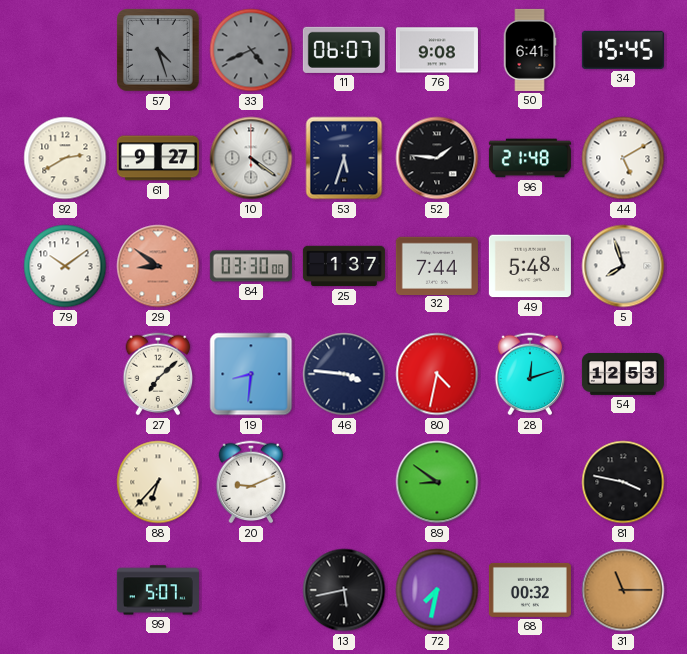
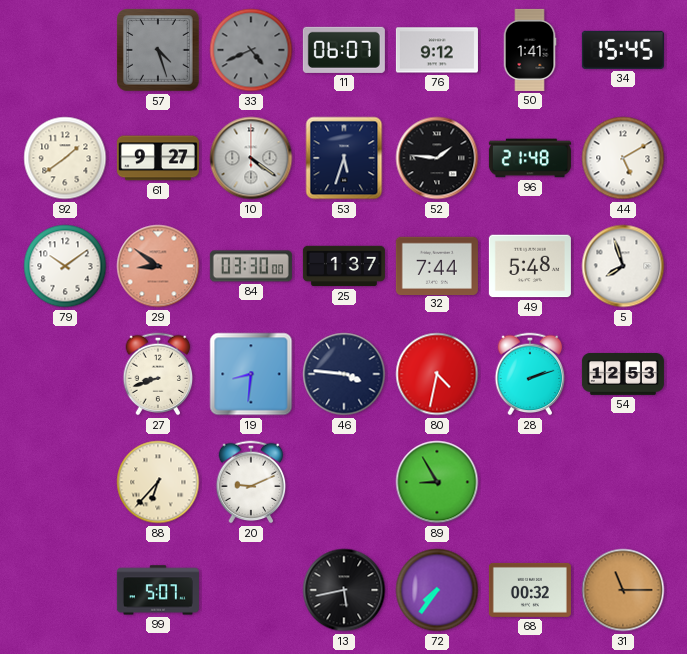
76: 9:08 -> 9:12 (437, 50)
50: 6:41 -> 1:41 (530, 50)
92: 2:40 -> 1:39 (65, 158)
27: 7:08 -> 8:42 (158, 374)
28: 12:12 -> 2:12 (530, 374)
89: 8:51 -> 8:55 (437, 482)
81: 3:47 -> none (623, 482)
72: 7:32 -> 7:36 (437, 590)
